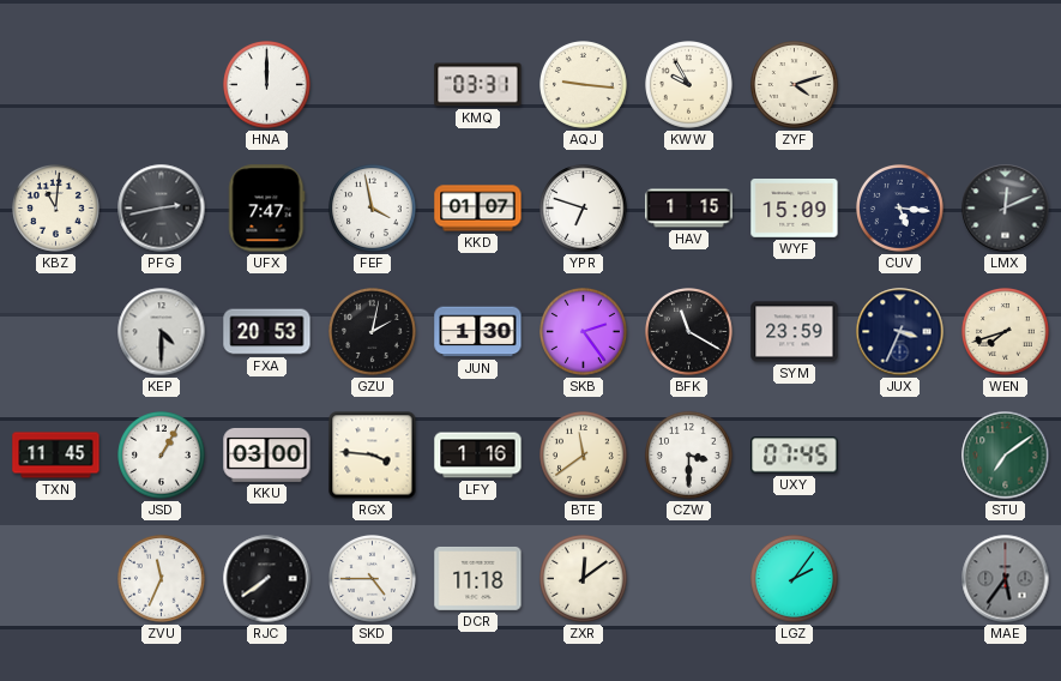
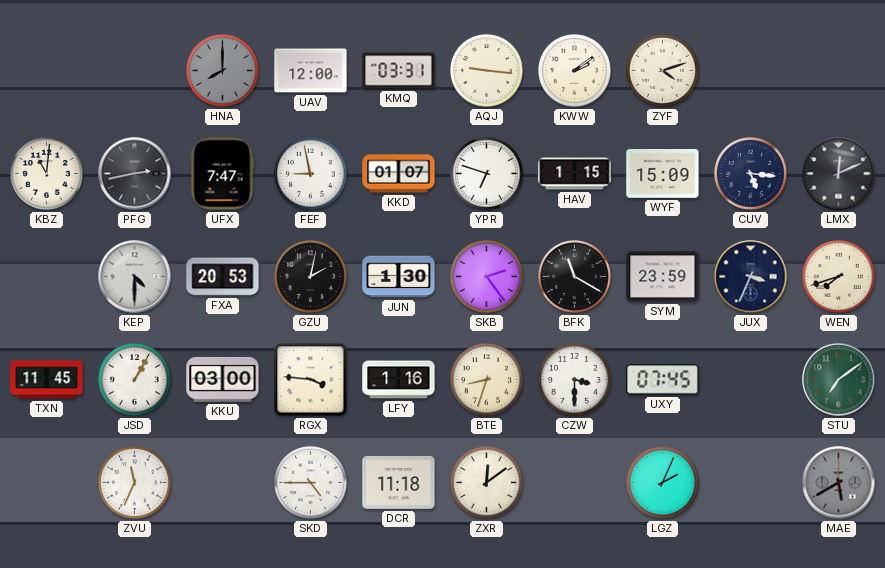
HNA: 12:00 -> 8:00 (223, 71)
HNA dial: white -> grey (223, 71)
UAV: none -> 12:00 (311, 71)
KWW: 9:55 -> 2:09 (575, 71)
FEF: 3:58 -> 8:58 (311, 174)
BTE: 11:39 -> 8:33 (487, 380)
RJC: 7:39 -> none (267, 579)
LGZ: 2:06 -> 2:04 (663, 483)
MAE: 5:36 -> 5:40 (839, 483)
